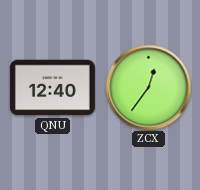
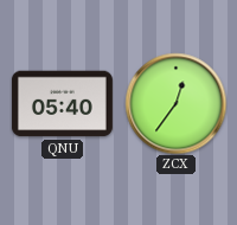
QNU: 12:40 -> 05:40 (62, 104)
